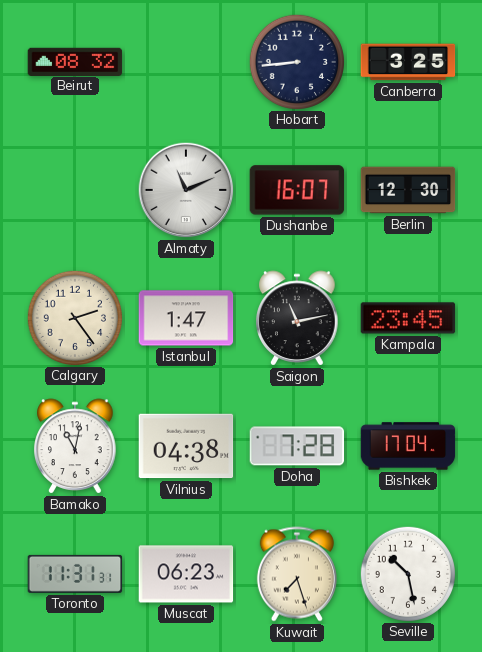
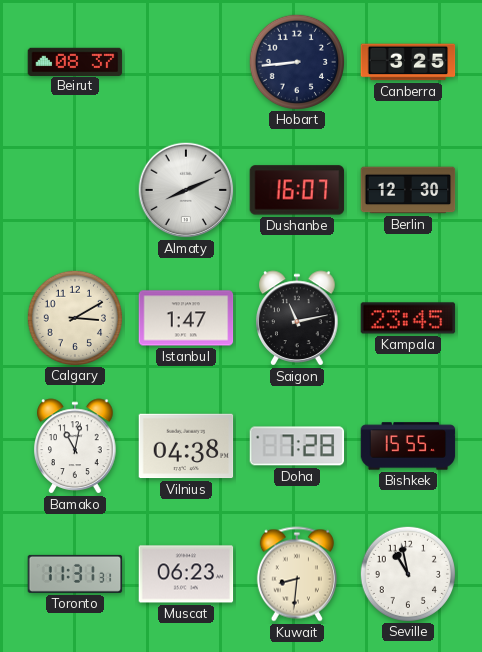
Beirut: 08:32 -> 08:37 (75, 61)
Almaty: 11:11 -> 8:11 (186, 190)
Calgary: 2:24 -> 3:10 (74, 317)
Bishkek: 17:04 -> 15:55 (408, 446)
Kuwait: 7:27 -> 8:31 (297, 574)
Seville: 10:28 -> 10:58 (407, 573)
